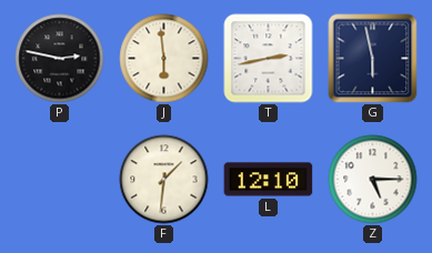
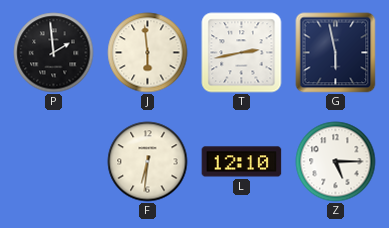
P: 2:47 -> 1:59 (54, 53)
F: 1:31 -> 6:31 (148, 162)
